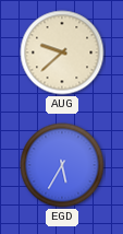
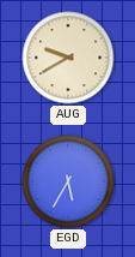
AUG: 9:38 -> 9:40 (68, 58)
